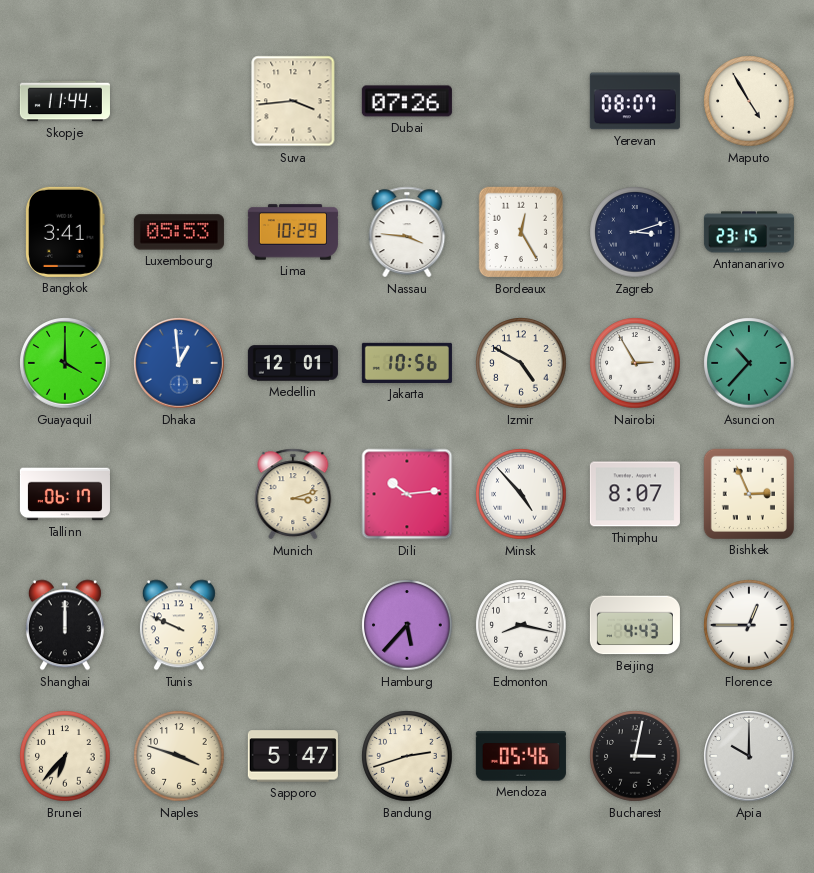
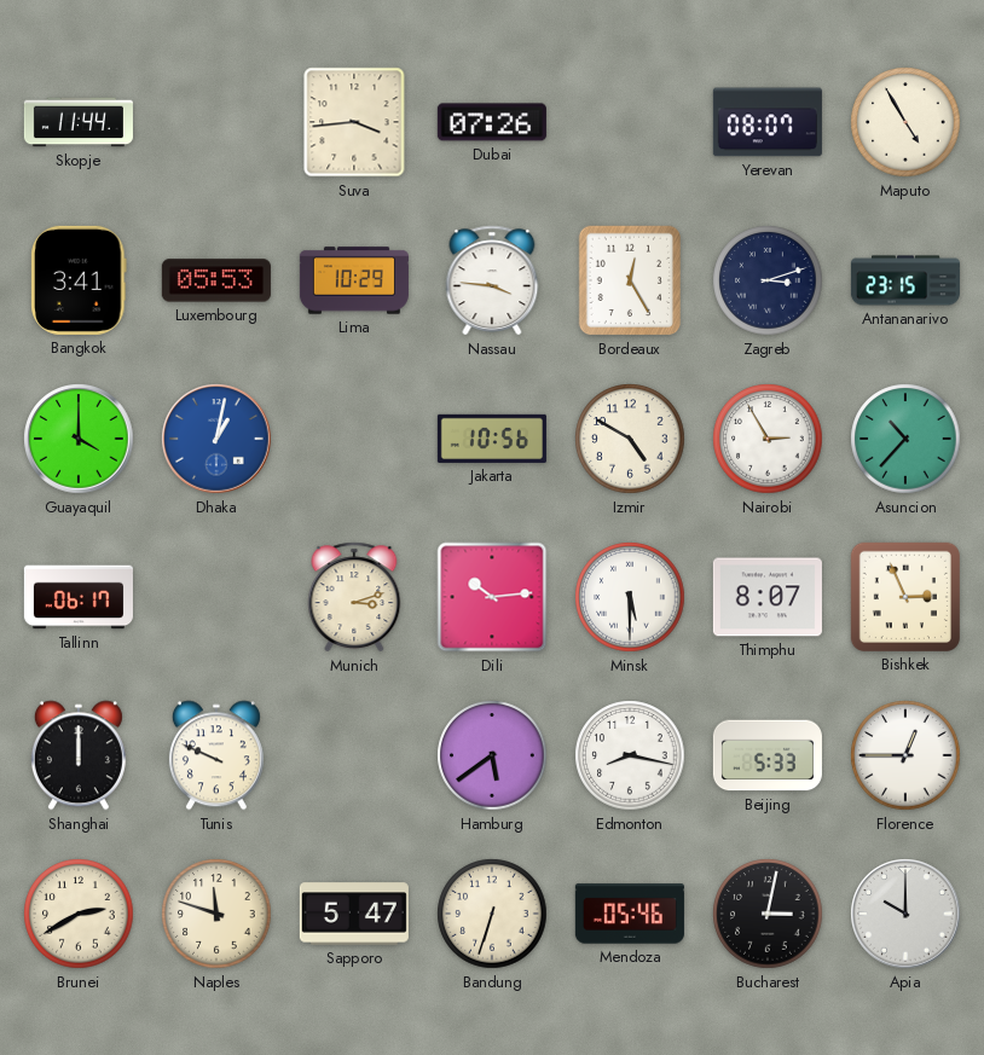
Dhaka: 12:59 -> 1:02 (216, 439)
Medellin: 12:01 -> none (293, 363)
Minsk: 4:53 -> 5:30 (630, 597)
Hamburg: 5:37 -> 5:39 (492, 755)
Beijing: 4:43 -> 5:33 (768, 755)
Brunei: 6:37 -> 2:40 (79, 914)
Naples: 3:48 -> 11:48 (216, 914)
Bandung: 2:42 -> 6:33 (492, 914)
